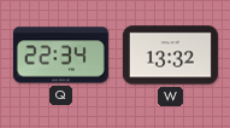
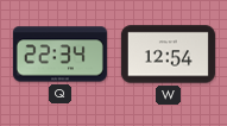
W: 13:32 -> 12:54 (168, 55)
